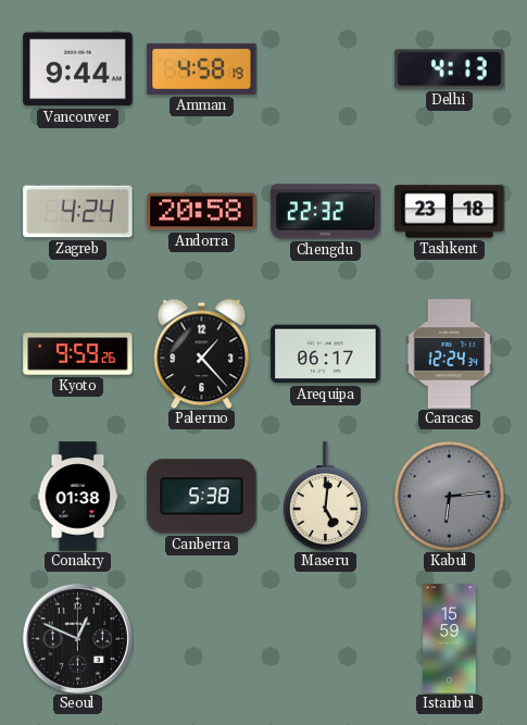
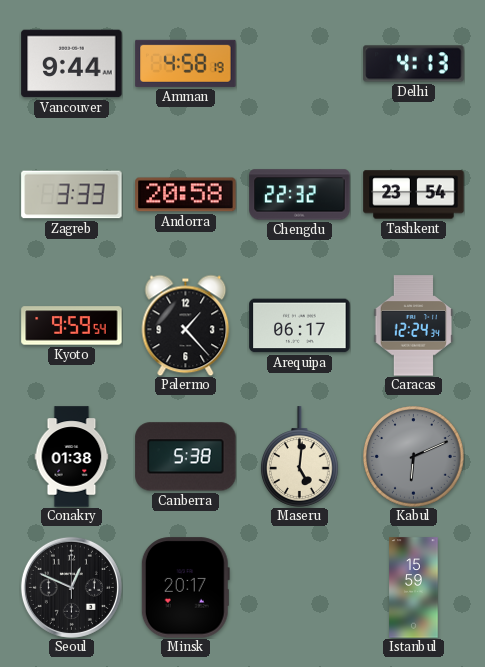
Zagreb: 4:24 -> 3:33 (72, 195)
Tashkent: 23:18 -> 23:54 (414, 195)
Kyoto: 9:59:26 -> 9:59:54 (72, 326)
Kabul: 6:14 -> 6:11 (414, 457)
Minsk: none -> 20:17 (185, 588)
